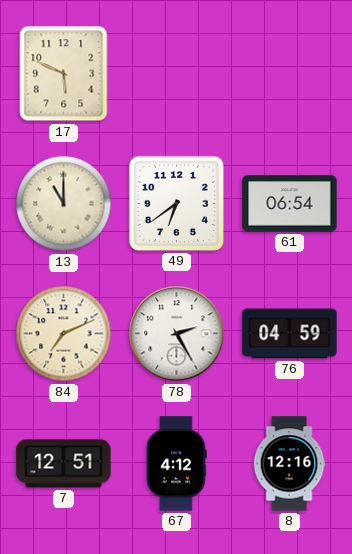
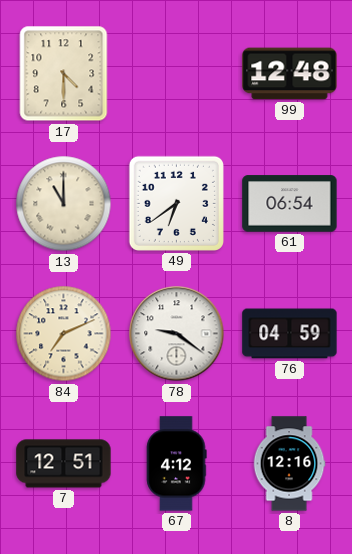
17: 5:49 -> 4:30 (64, 74)
99: none -> 12:48 (290, 74)
78: 2:25 -> 9:21 (177, 334)
